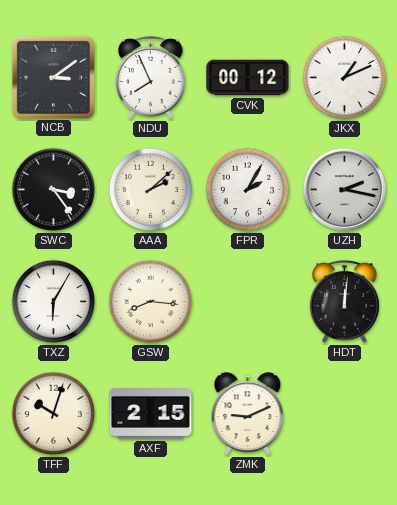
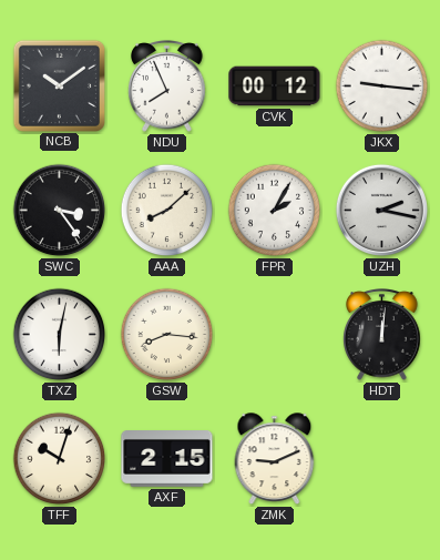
NCB: 3:09 -> 10:09 (59, 85)
JKX: 1:11 -> 9:16 (382, 86)
AAA: 2:08 -> 8:08 (167, 211)
TXZ: 6:05 -> 6:02 (60, 335)
